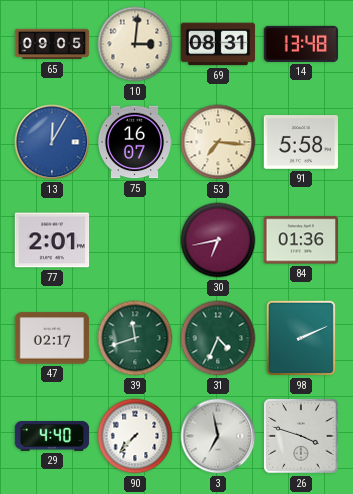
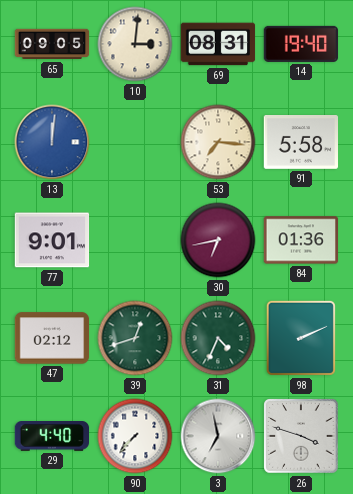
14: 13:48 -> 19:40 (301, 44)
13: 12:05 -> 12:01 (52, 142)
75: 16:07 -> none (135, 142)
77: 2:01 -> 9:01 (52, 240)
47: 02:17 -> 02:12 (52, 338)
39: 11:42 -> 12:42 (135, 338)
